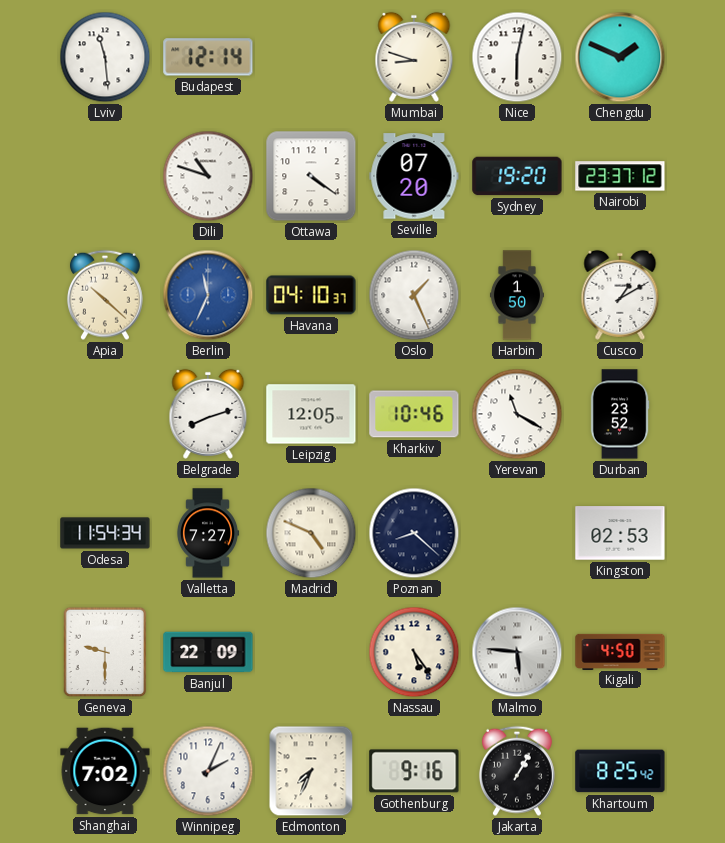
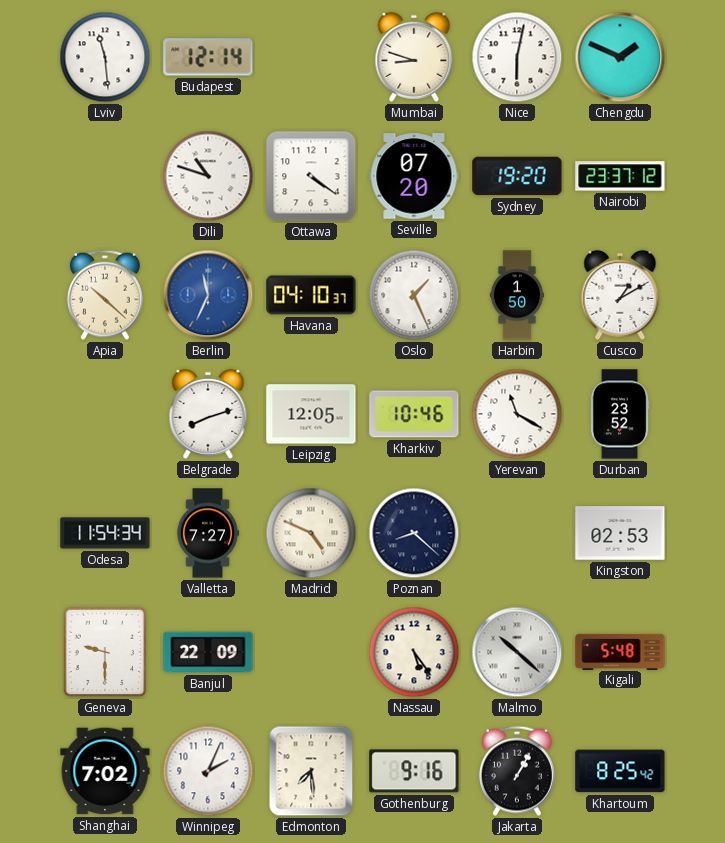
Malmo: 5:46 -> 10:22 (517, 652)
Kigali: 4:50 -> 5:48 (620, 651)
Edmonton: 7:34 -> 7:29 (311, 771)
